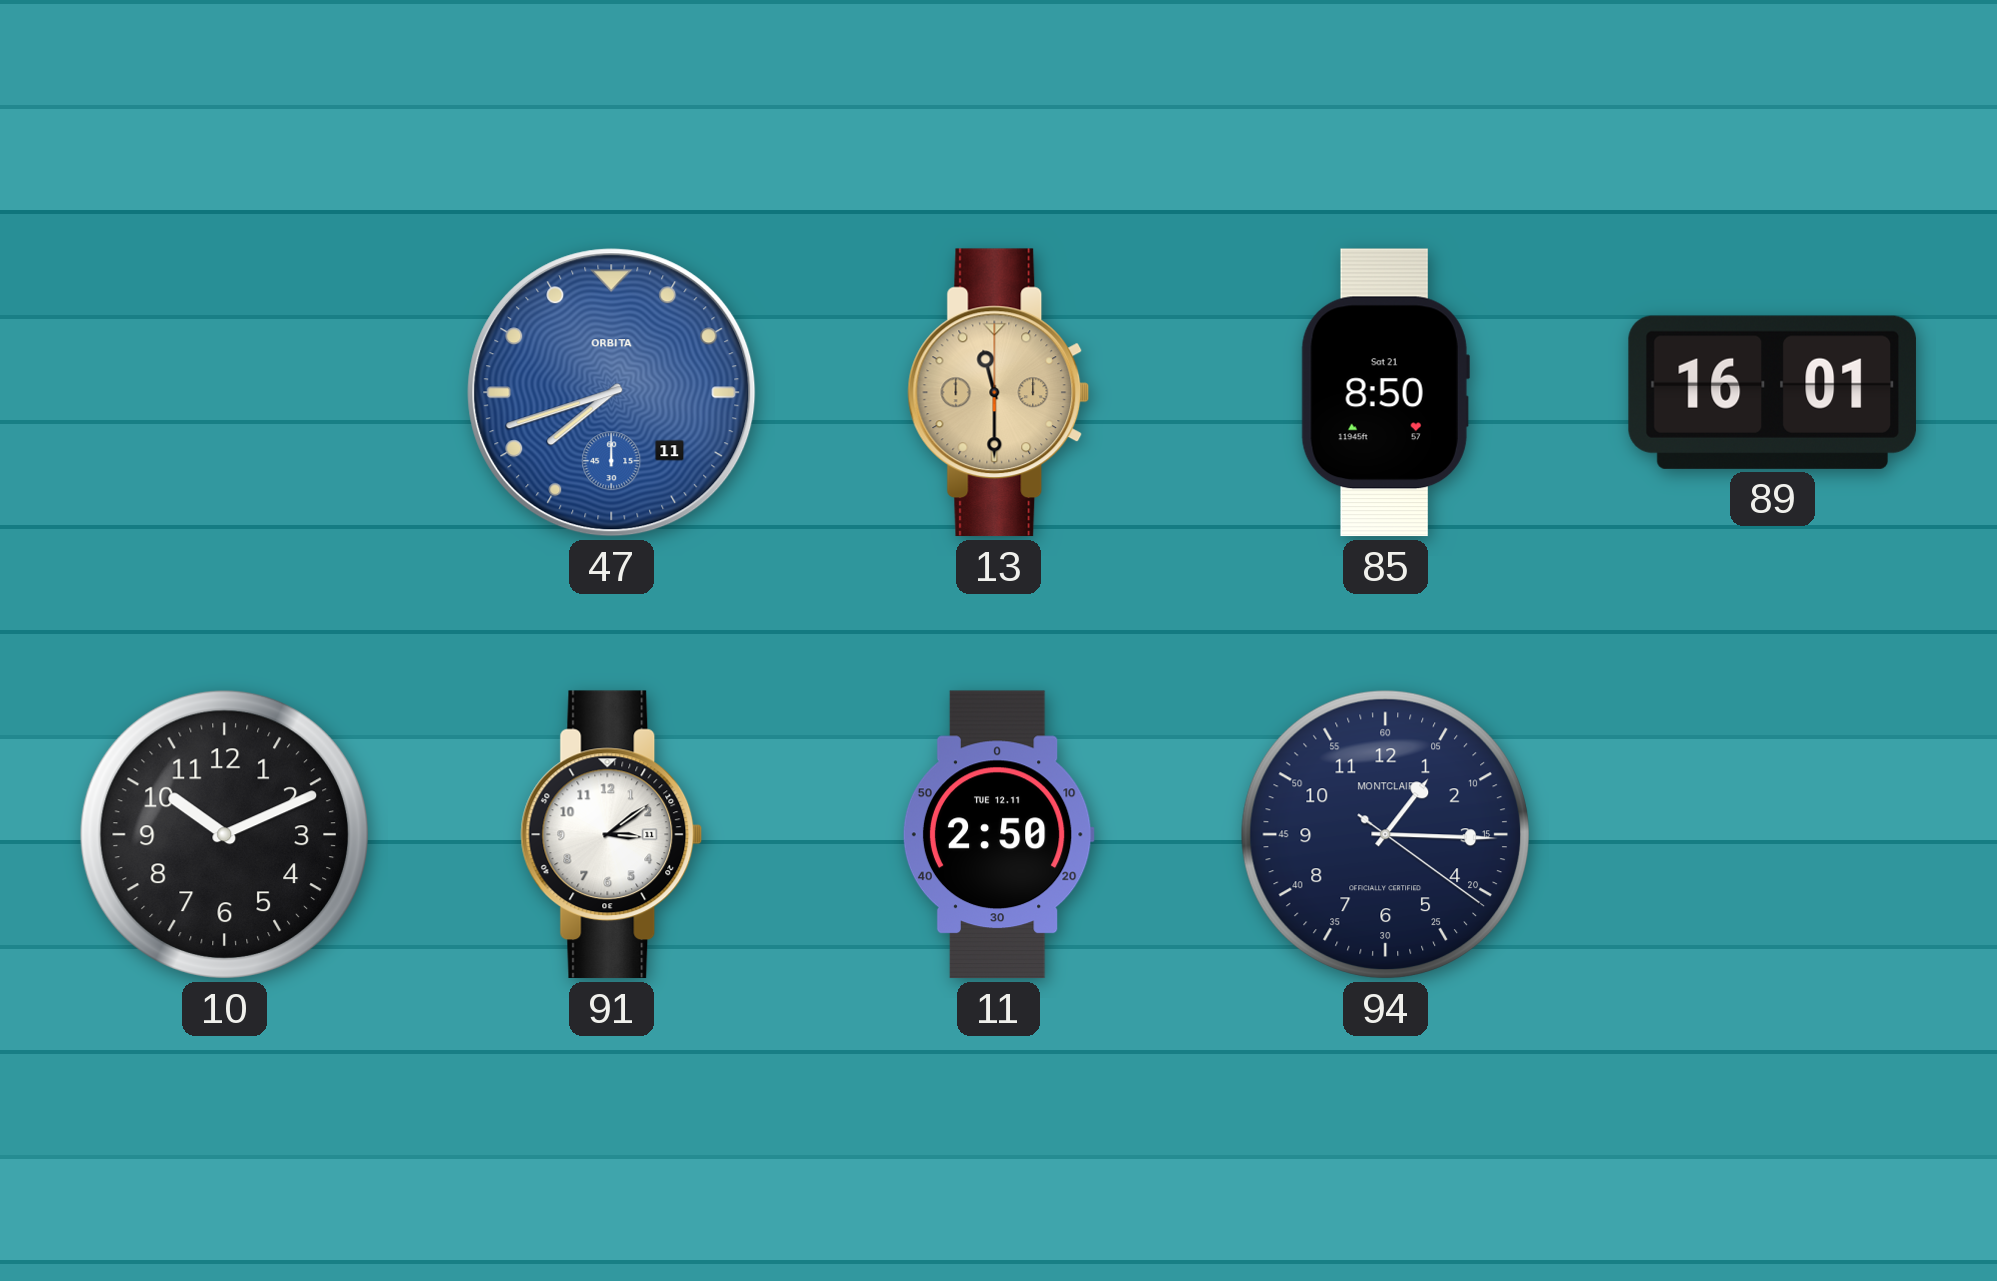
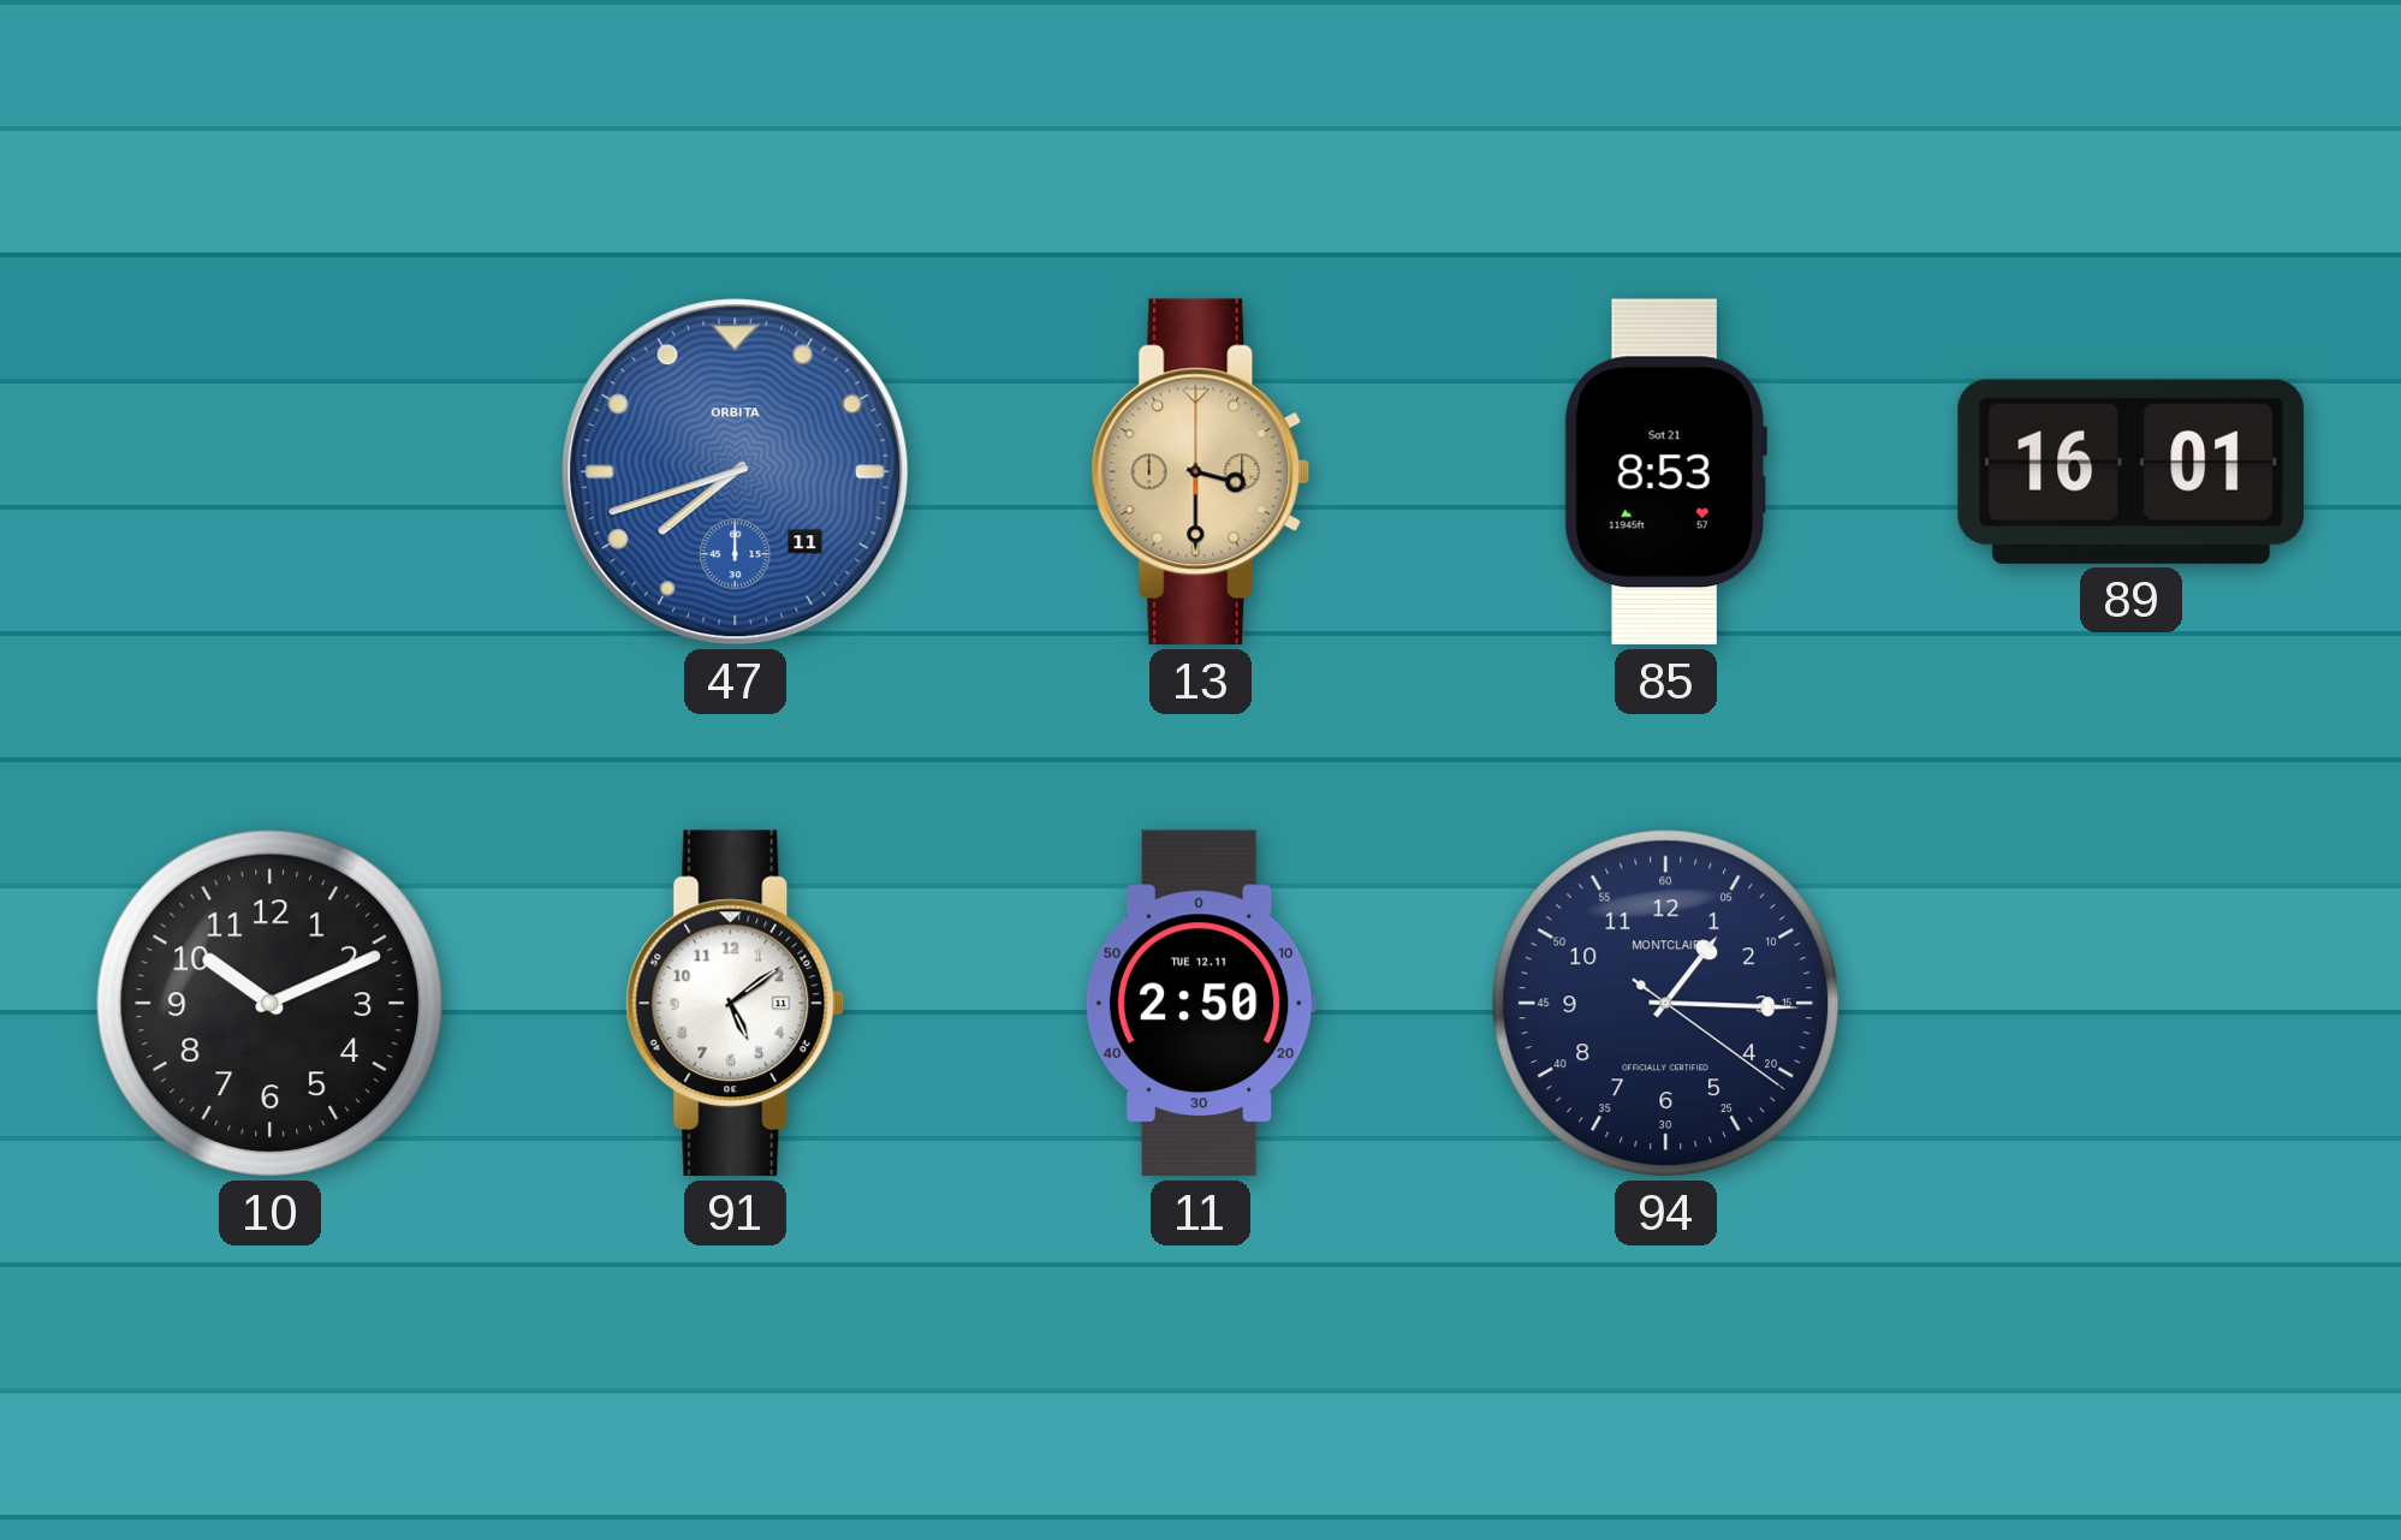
13: 11:30 -> 3:30 (1201, 472)
85: 8:50 -> 8:53 (1665, 472)
91: 3:09 -> 5:09 (736, 1004)
